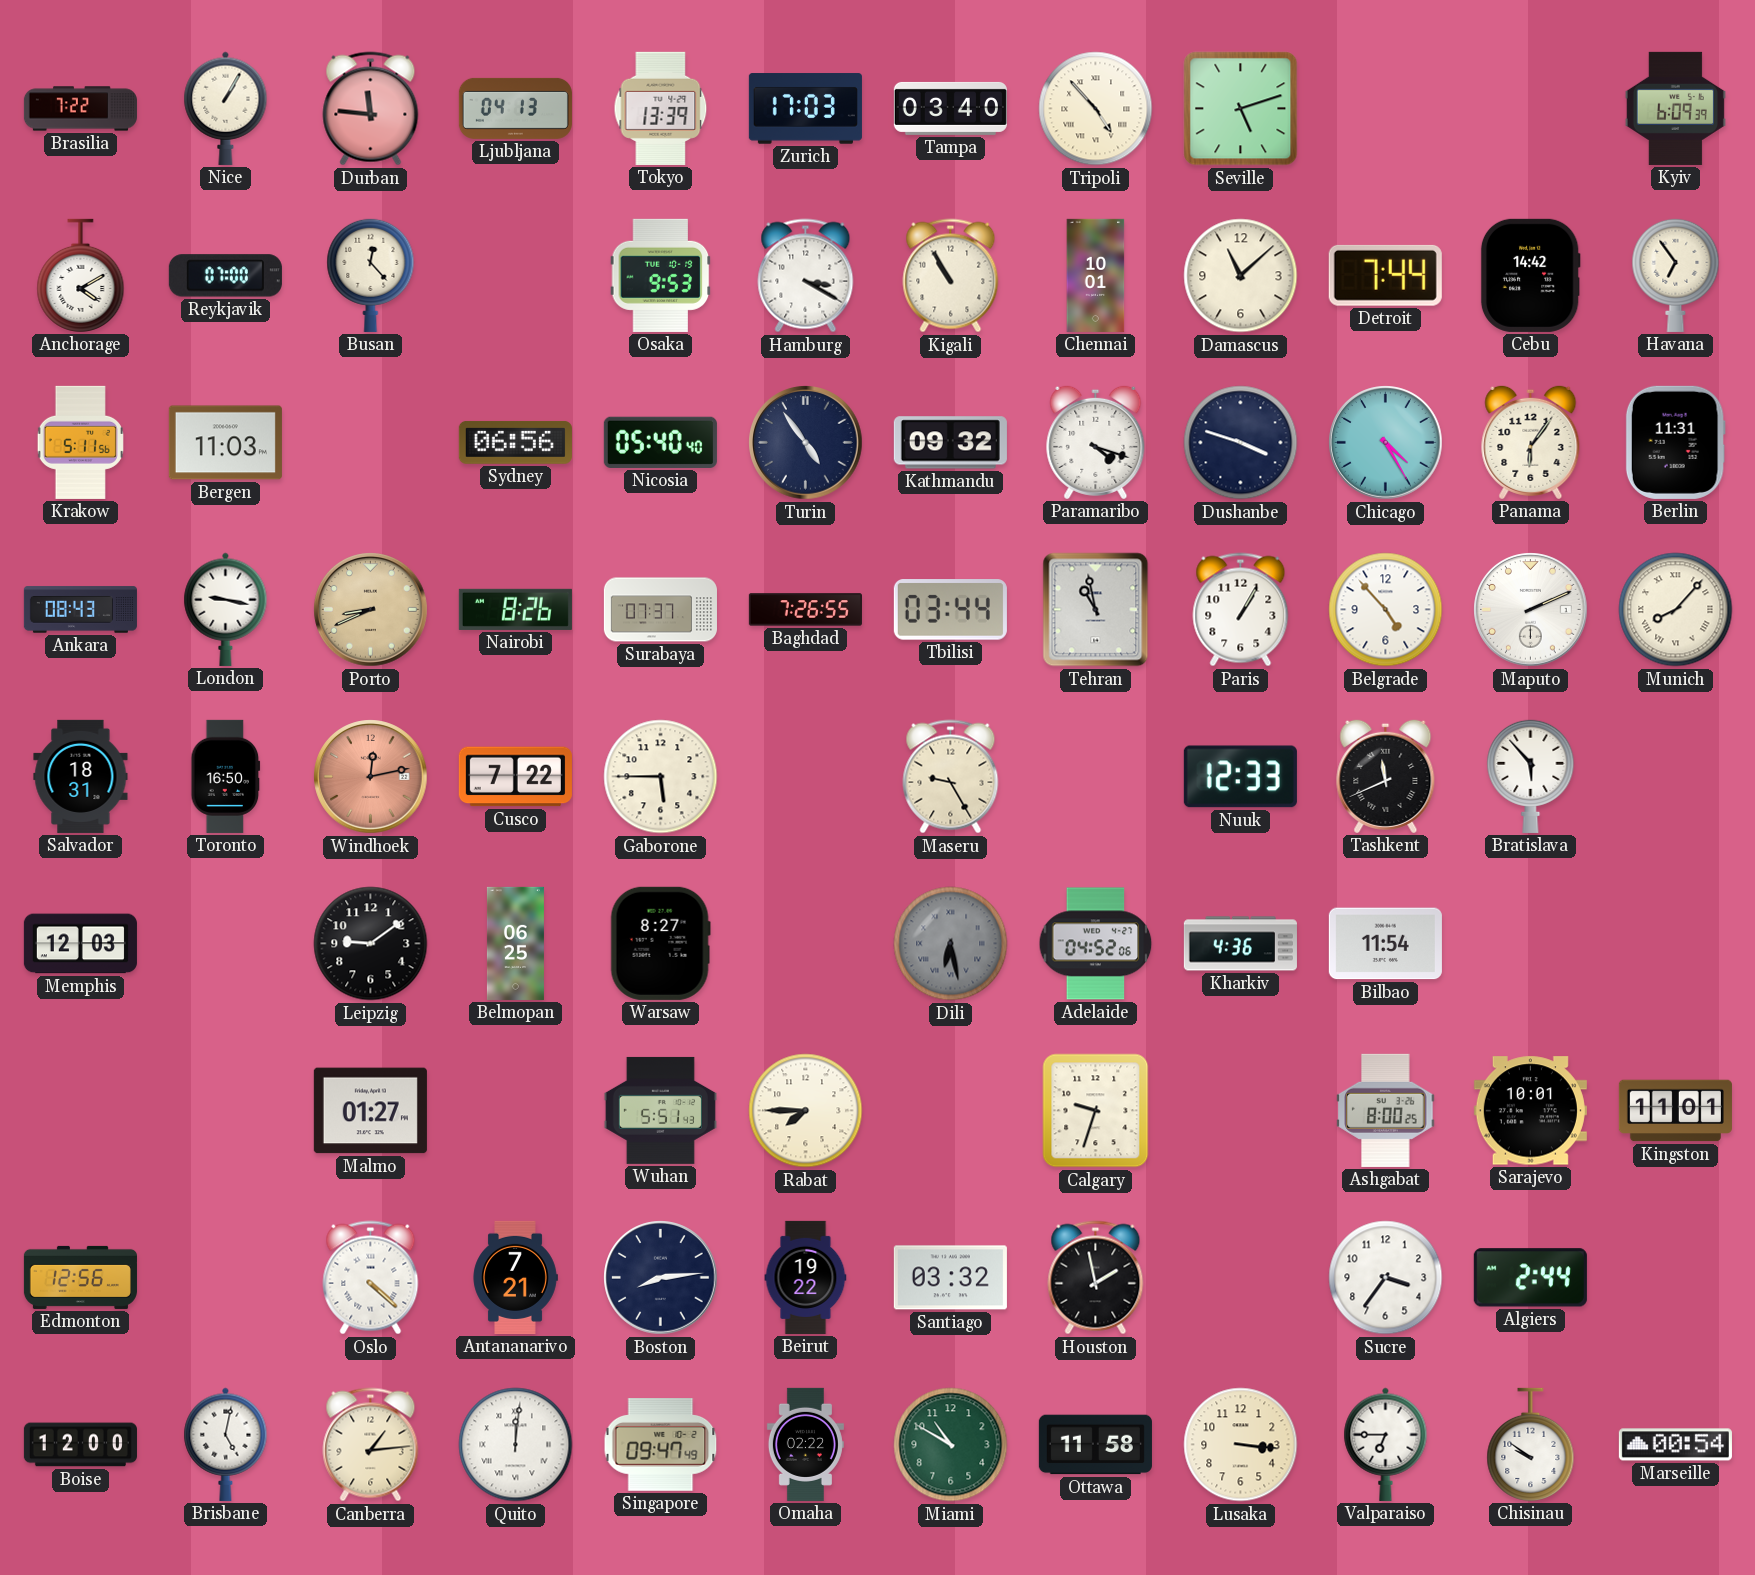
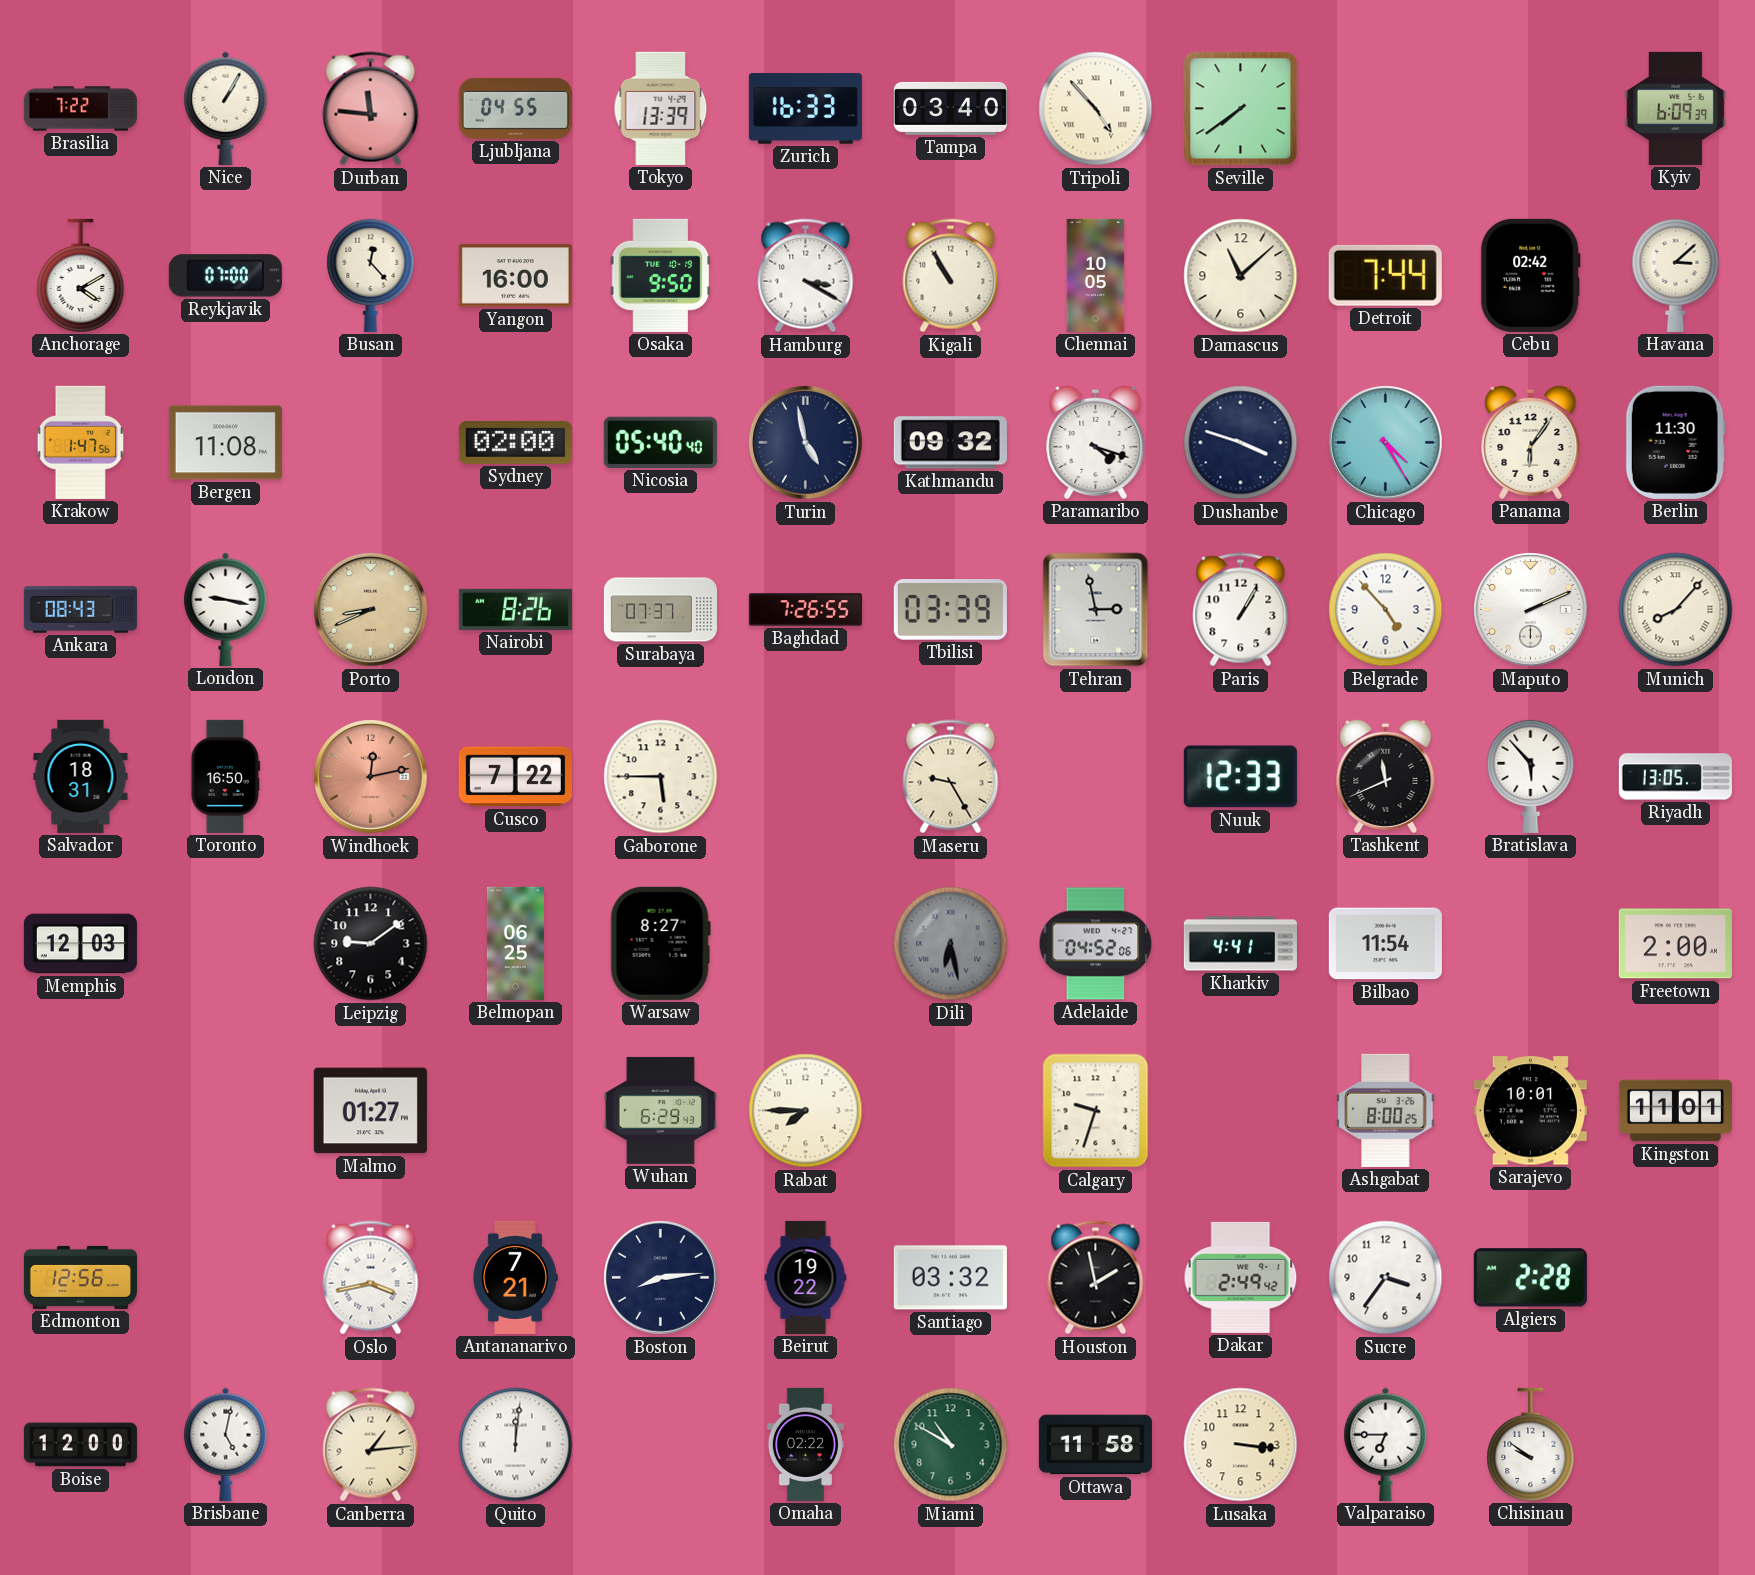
Ljubljana: 04:13 -> 04:55 (515, 108)
Zurich: 17:03 -> 16:33 (805, 109)
Seville: 5:12 -> 7:39 (1241, 109)
Yangon: none -> 16:00 (515, 276)
Osaka: 9:53 -> 9:50 (661, 275)
Chennai: 10:01 -> 10:05 (1096, 275)
Cebu: 14:42 -> 02:42 (1530, 275)
Havana: 6:54 -> 3:08 (1676, 275)
Krakow: 5:11 -> 1:47 (80, 442)
Bergen: 11:03 -> 11:08 (225, 443)
Sydney: 06:56 -> 02:00 (515, 442)
Turin: 4:54 -> 4:58 (806, 443)
Berlin: 11:31 -> 11:30 (1675, 442)
Tbilisi: 03:44 -> 03:39 (950, 610)
Tehran: 10:58 -> 2:58 (1096, 610)
Riyadh: none -> 13:05 (1675, 777)
Kharkiv: 4:36 -> 4:41 (1240, 944)
Freetown: none -> 2:00 (1675, 944)
Wuhan: 5:51 -> 6:29 (660, 1110)
Oslo: 4:22 -> 3:43 (371, 1278)
Dakar: none -> 2:49 (1241, 1277)
Algiers: 2:44 -> 2:28 (1530, 1278)
Singapore: 09:47 -> none (661, 1445)
Marseille: 00:54 -> none (1675, 1445)
